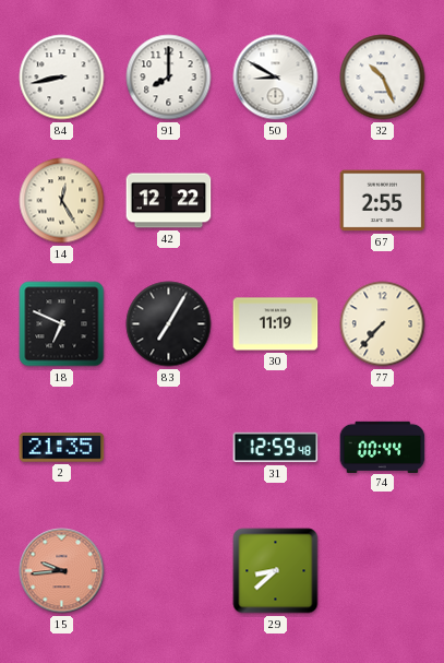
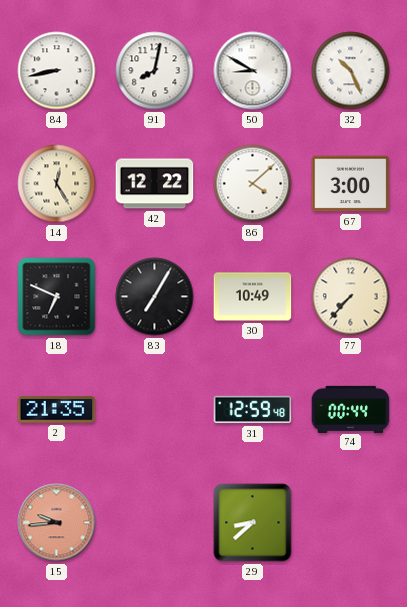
91: 8:00 -> 8:02 (155, 71)
86: none -> 4:08 (253, 184)
67: 2:55 -> 3:00 (351, 184)
30: 11:19 -> 10:49 (253, 297)
